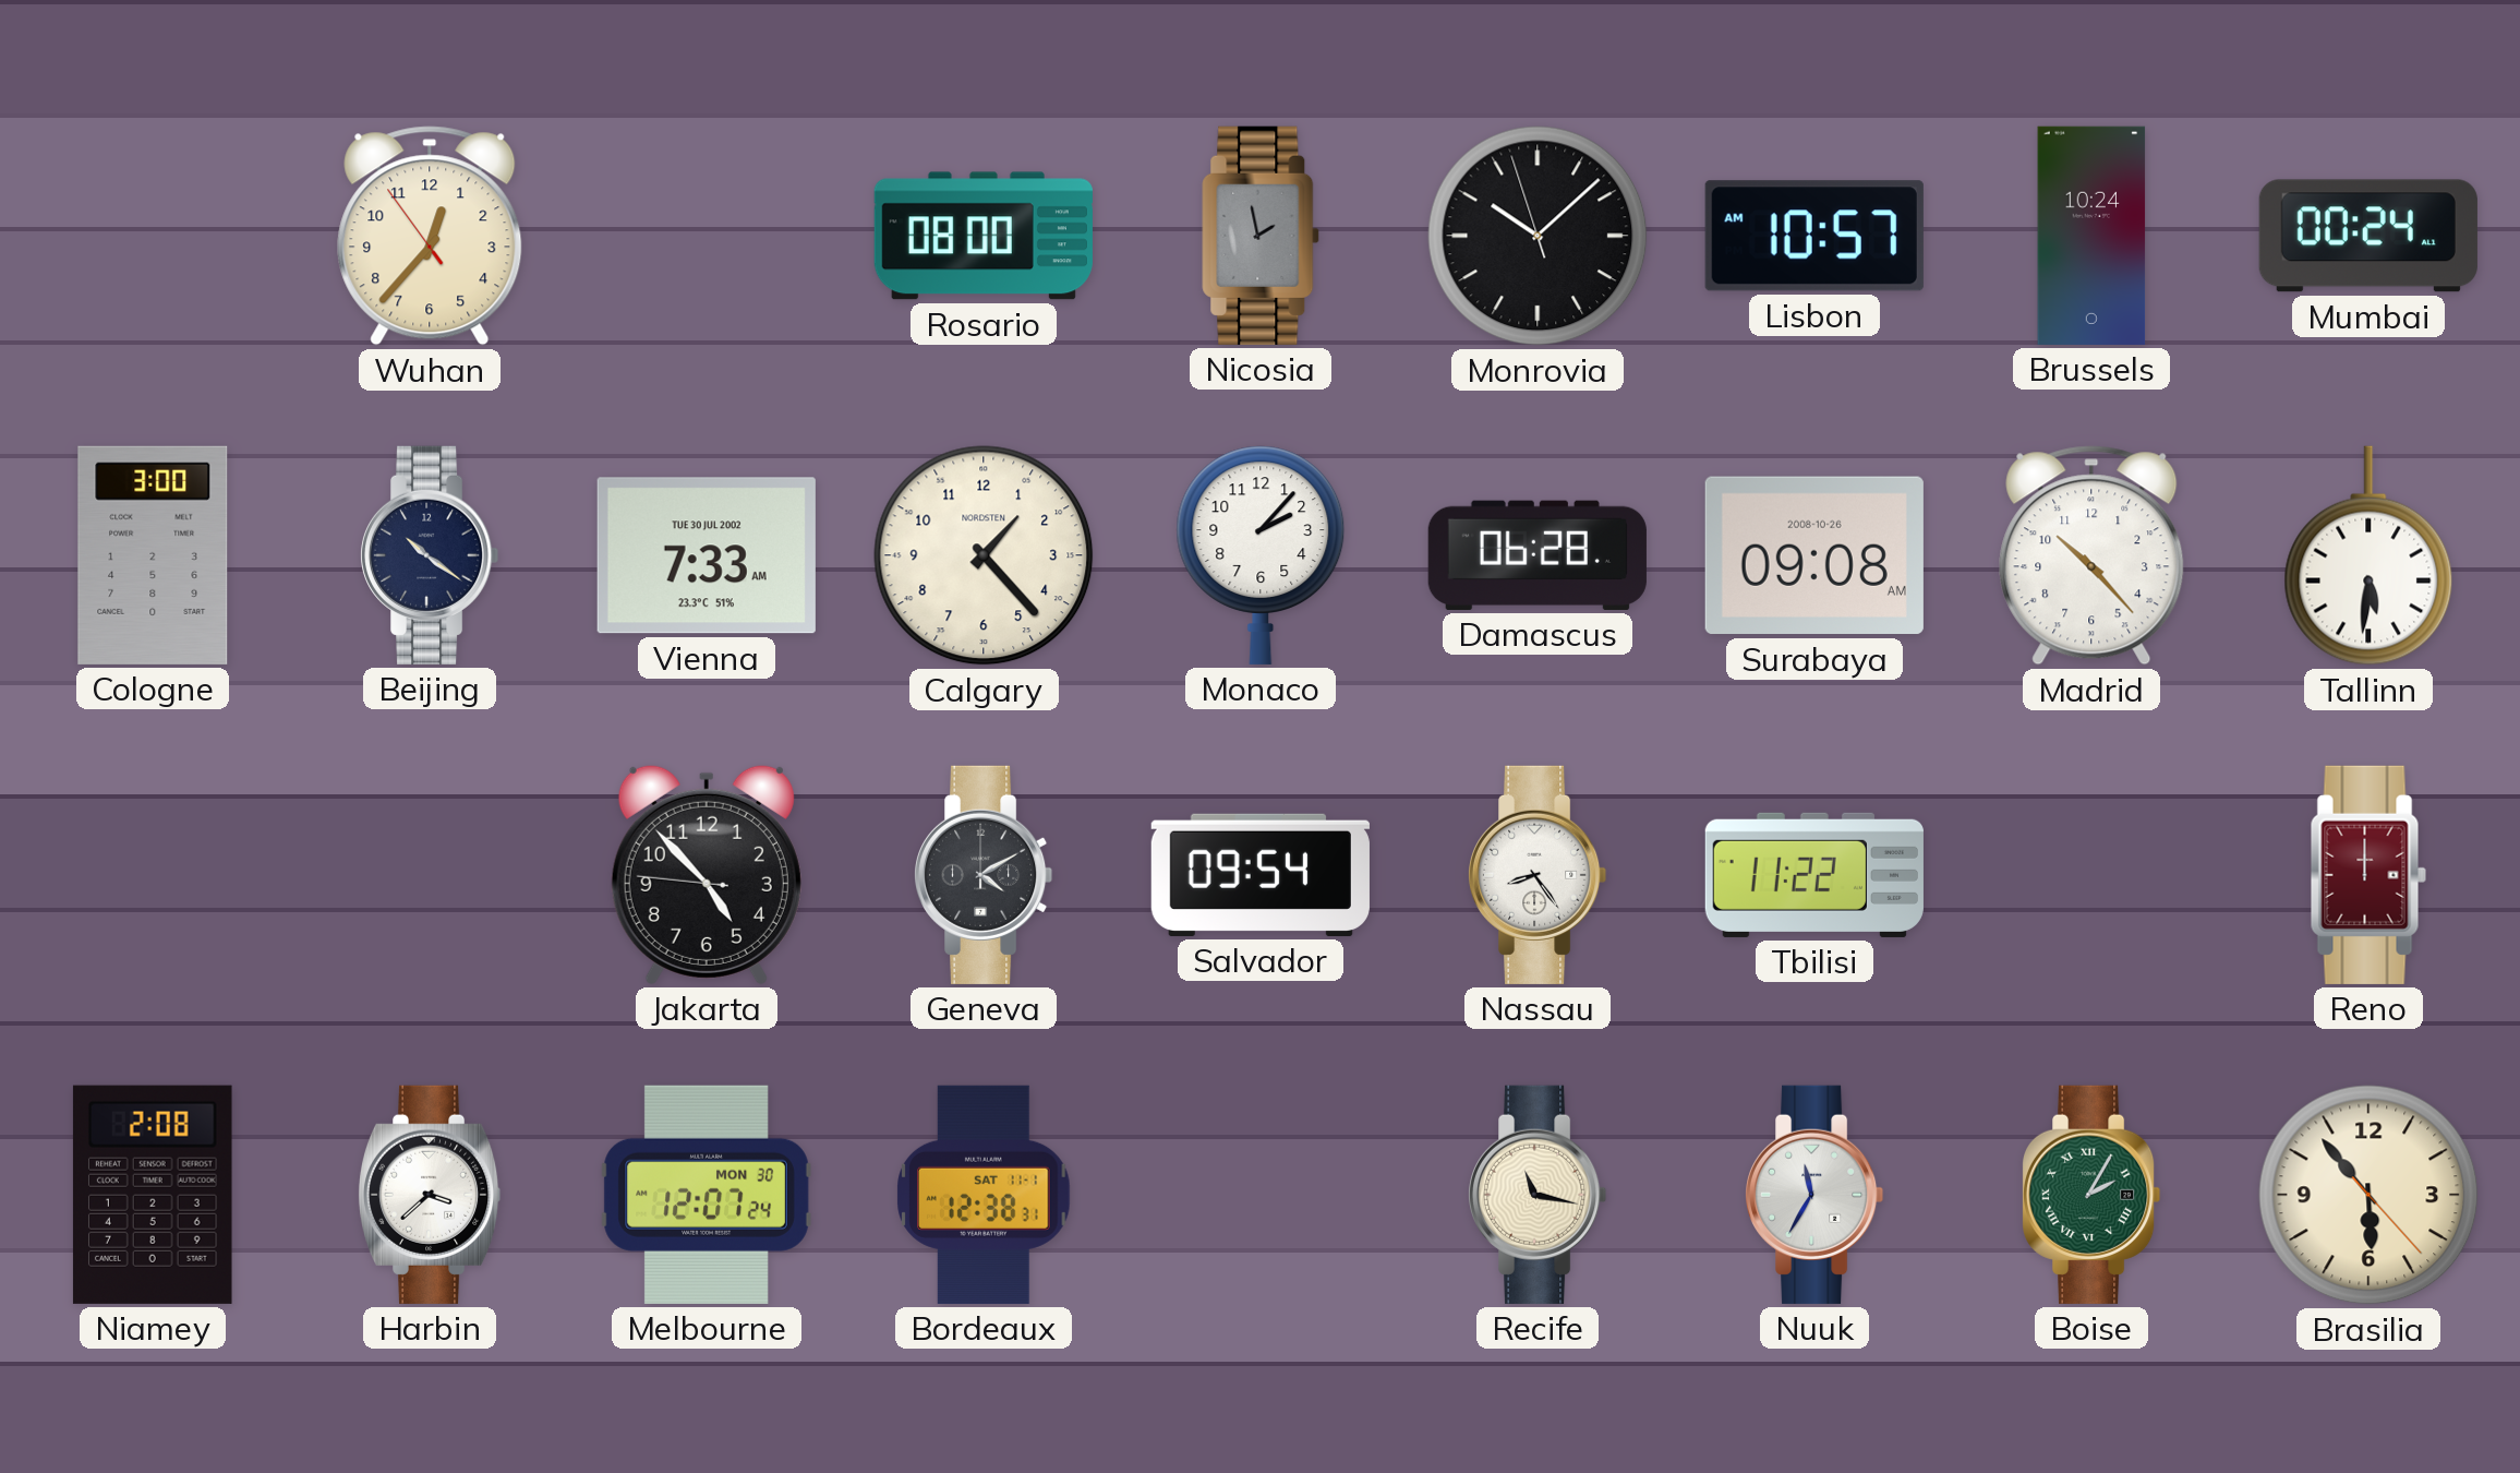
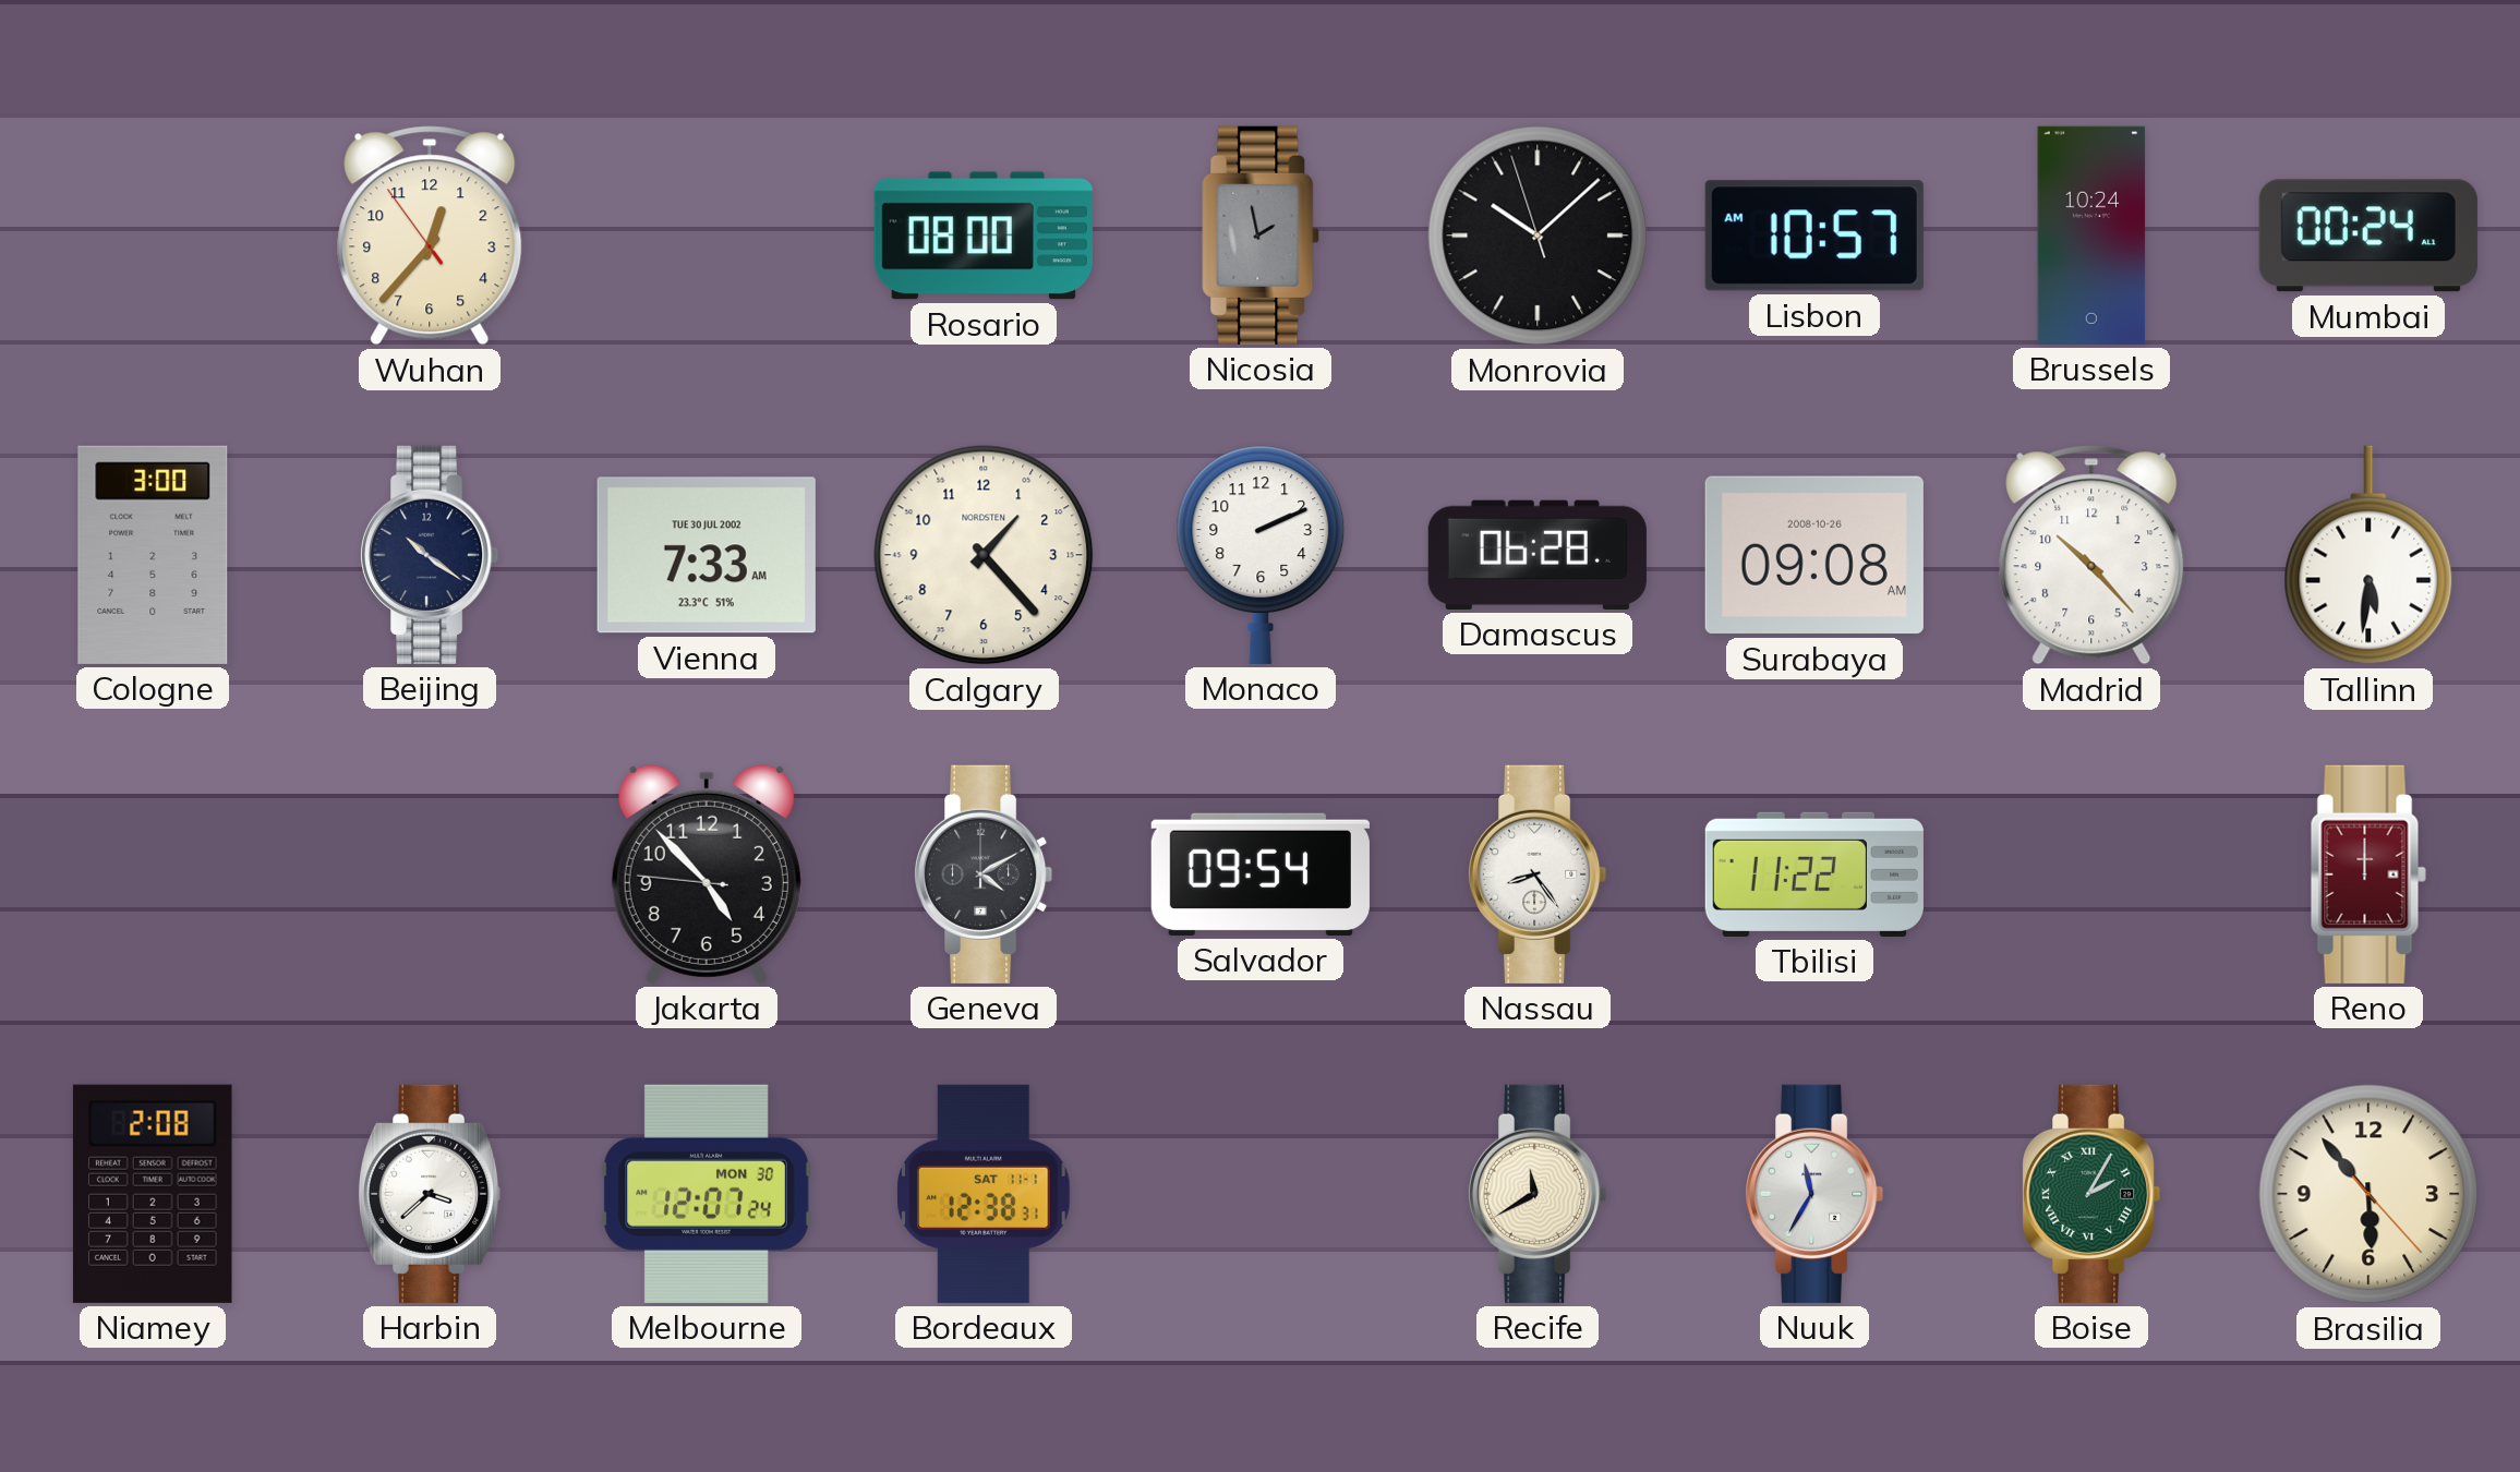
Monaco: 2:07 -> 2:11 (1261, 555)
Recife: 11:17 -> 11:40 (1539, 1194)
